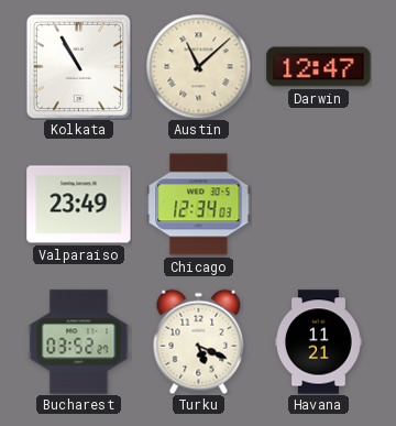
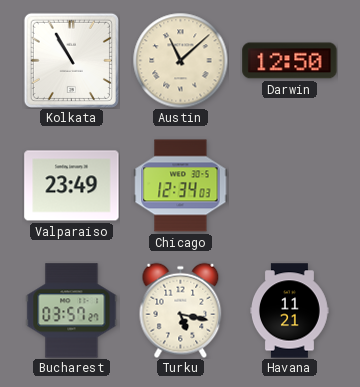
Darwin: 12:47 -> 12:50 (290, 61)
Bucharest: 03:52 -> 03:57 (72, 311)
Turku: 5:19 -> 5:17 (181, 310)
